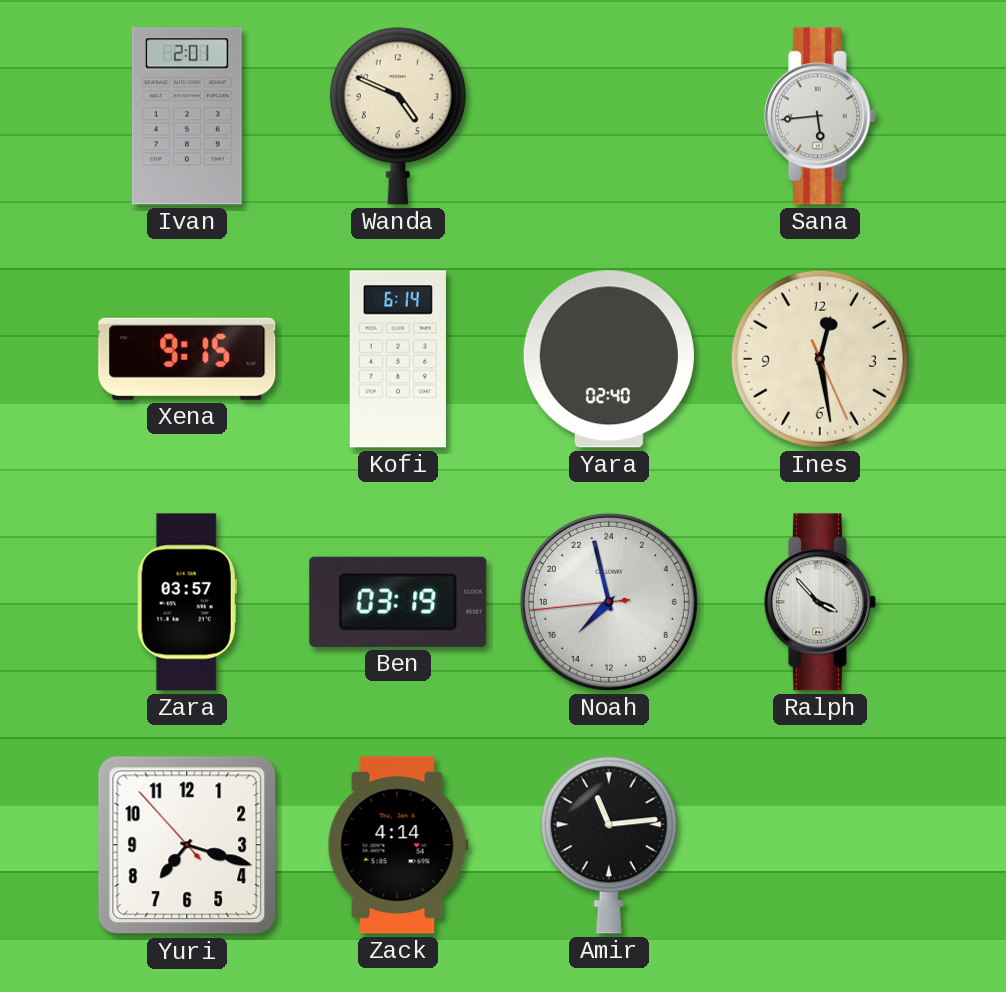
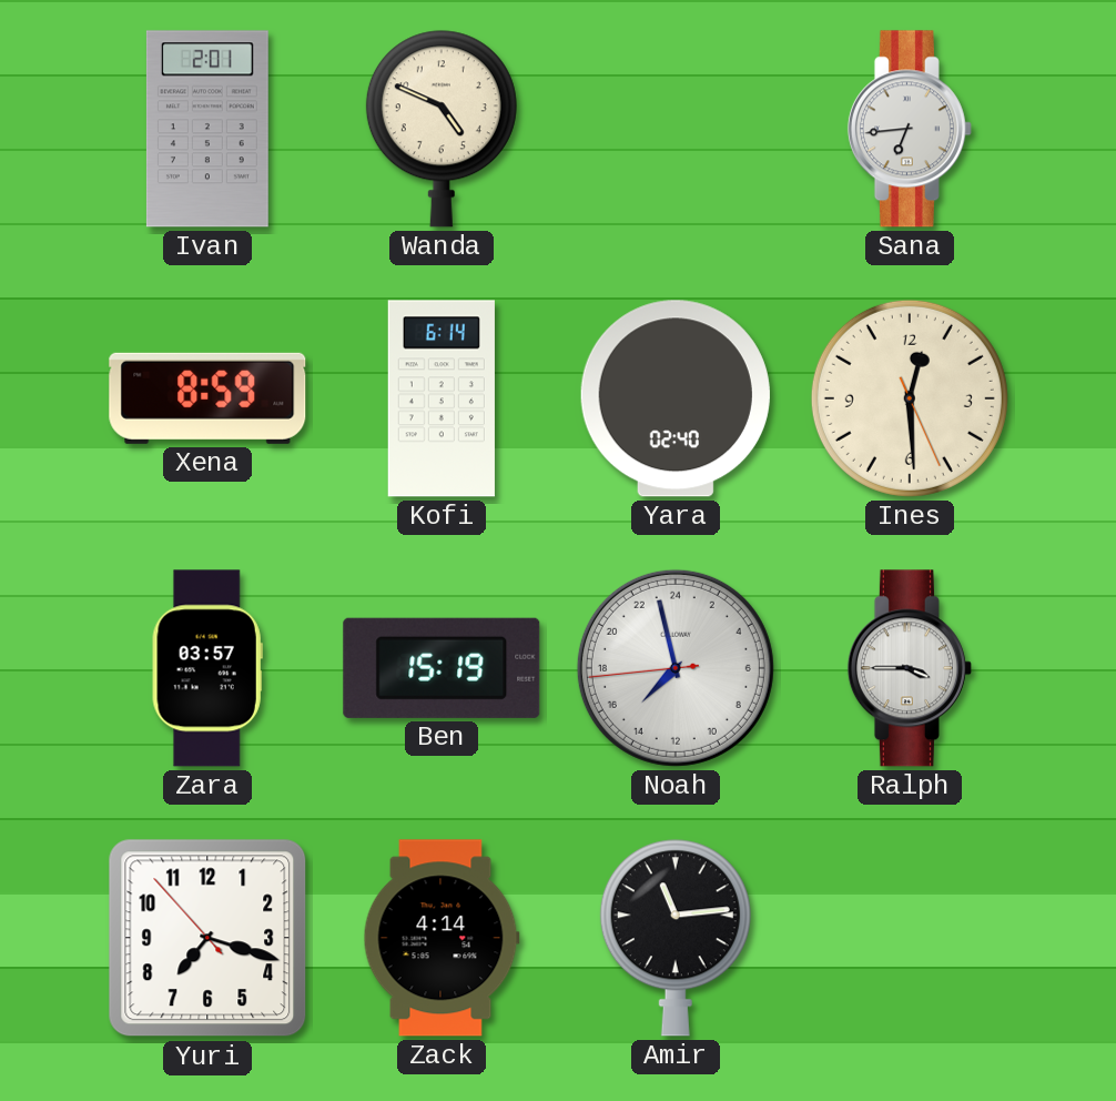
Sana: 5:44 -> 6:44 (910, 129)
Xena: 9:15 -> 8:59 (207, 398)
Ines: 12:28 -> 12:29 (910, 398)
Ben: 03:19 -> 15:19 (442, 668)
Ralph: 3:53 -> 3:45 (910, 668)
